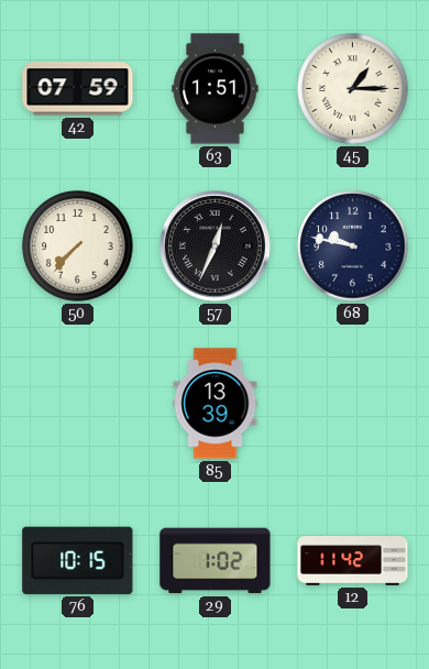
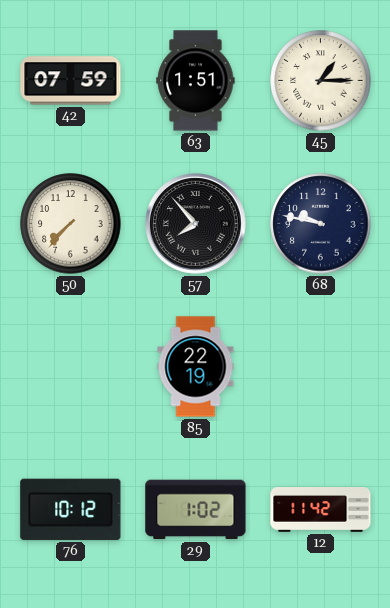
57: 12:34 -> 7:53 (196, 224)
85: 13:39 -> 22:19 (196, 367)
76: 10:15 -> 10:12 (71, 509)
